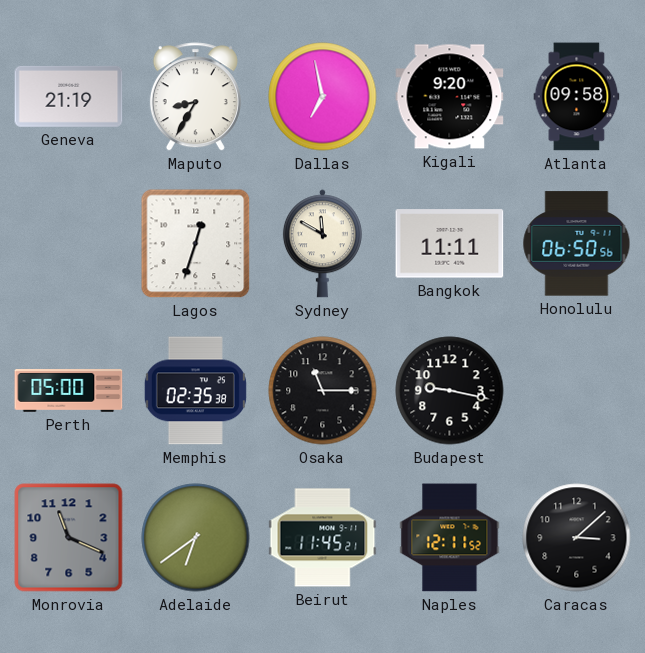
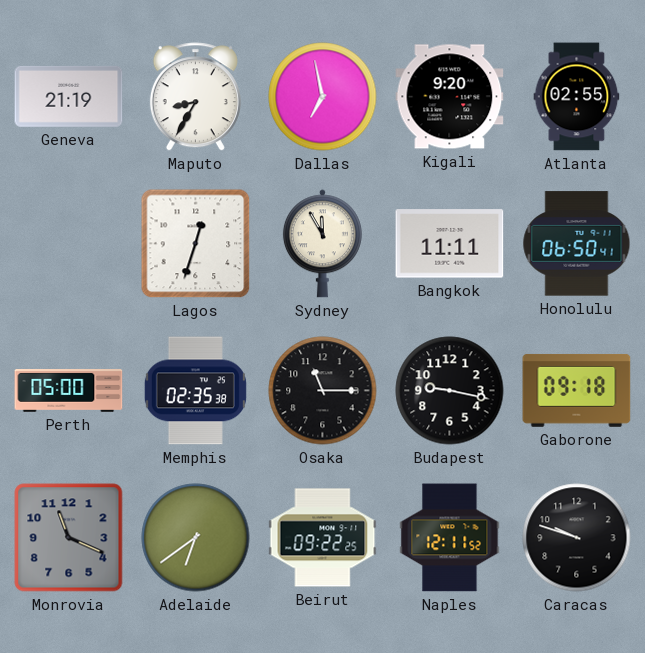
Atlanta: 09:58 -> 02:55 (577, 97)
Sydney: 11:50 -> 11:55 (322, 244)
Honolulu: 06:50:56 -> 06:50:41 (577, 244)
Gaborone: none -> 09:18 (577, 390)
Beirut: 11:45 -> 09:22 (323, 538)
Caracas: 3:08 -> 9:48 (577, 538)
